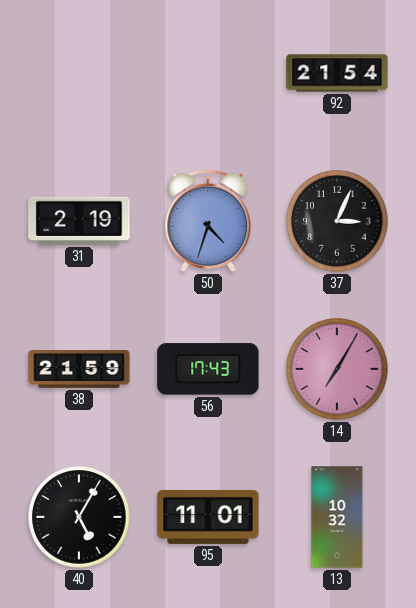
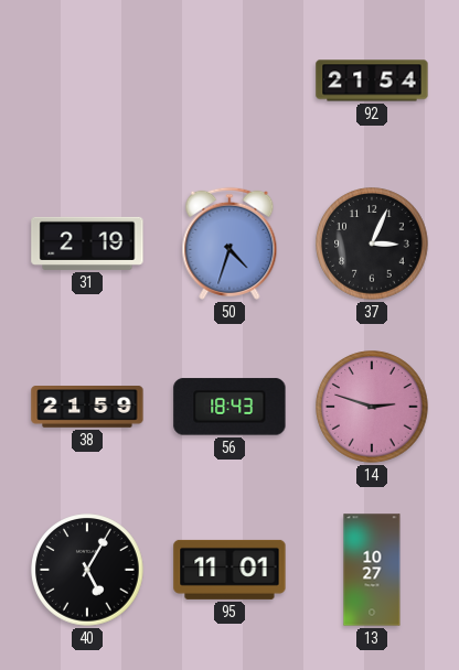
56: 17:43 -> 18:43 (229, 407)
14: 7:05 -> 2:48 (372, 407)
13: 10:32 -> 10:27 (372, 570)
